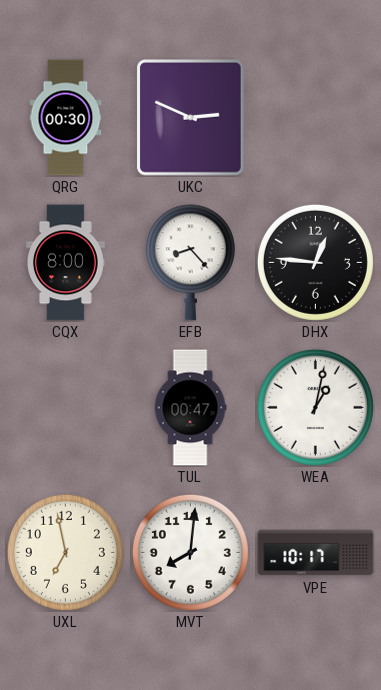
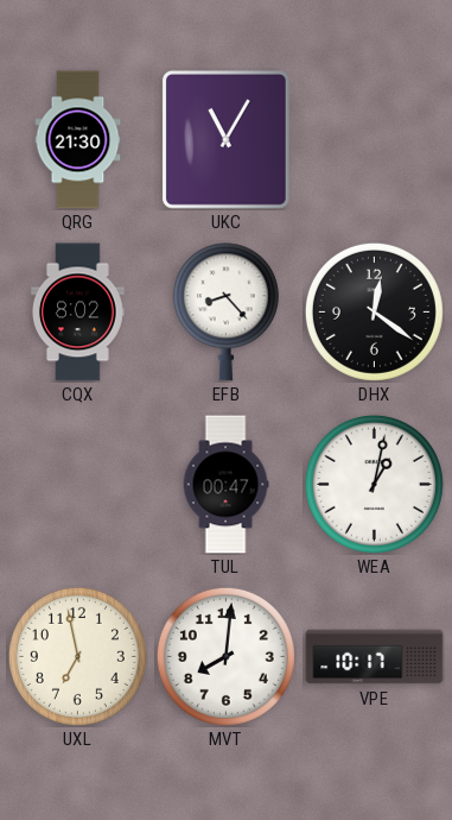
QRG: 00:30 -> 21:30 (78, 140)
UKC: 2:49 -> 11:05 (225, 139)
CQX: 8:00 -> 8:02 (78, 313)
DHX: 12:46 -> 12:21 (374, 311)
